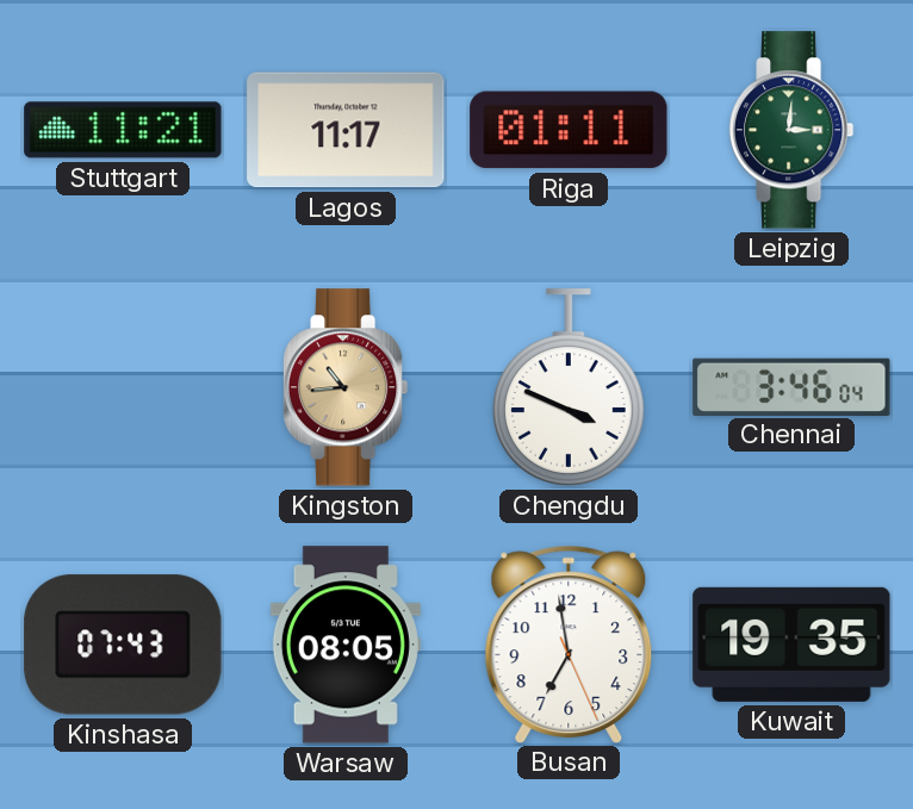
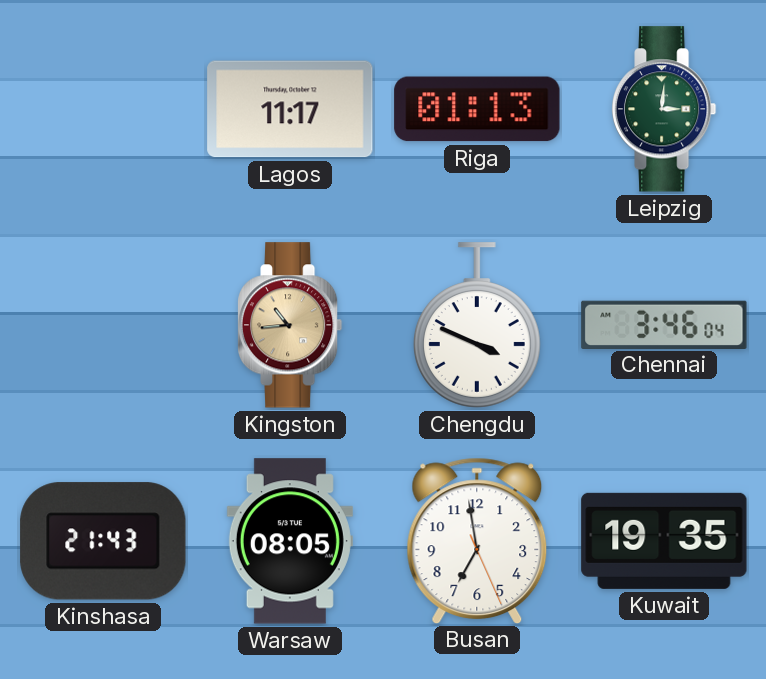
Stuttgart: 11:21 -> none (123, 130)
Riga: 01:11 -> 01:13 (477, 109)
Kinshasa: 07:43 -> 21:43 (103, 541)
